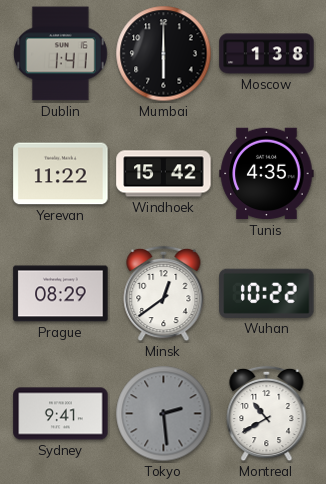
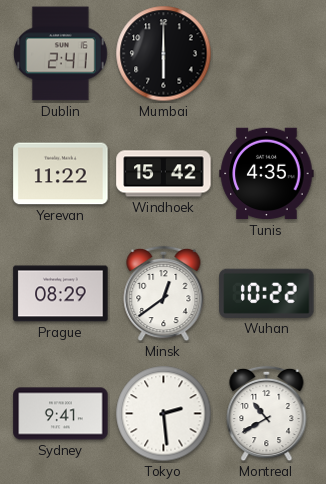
Dublin: 1:41 -> 2:41 (61, 54)
Moscow: 1:38 -> none (267, 54)
Tokyo dial: grey -> white (164, 414)
